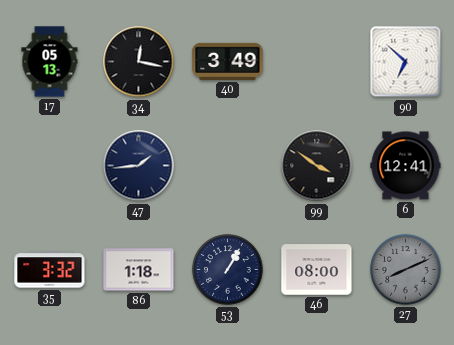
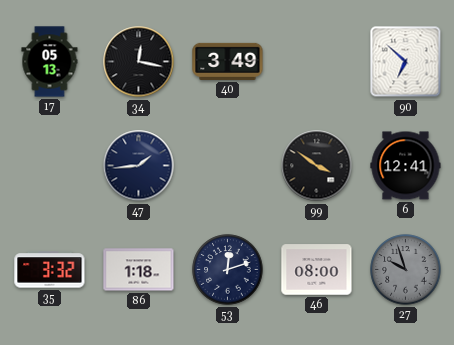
53: 1:05 -> 12:12 (228, 270)
27: 8:11 -> 9:57 (406, 270)
